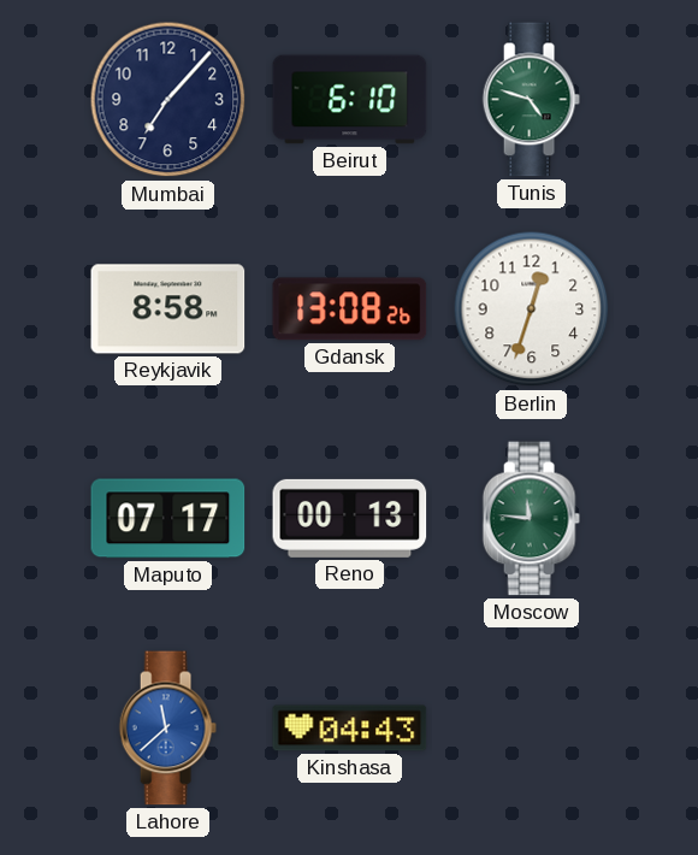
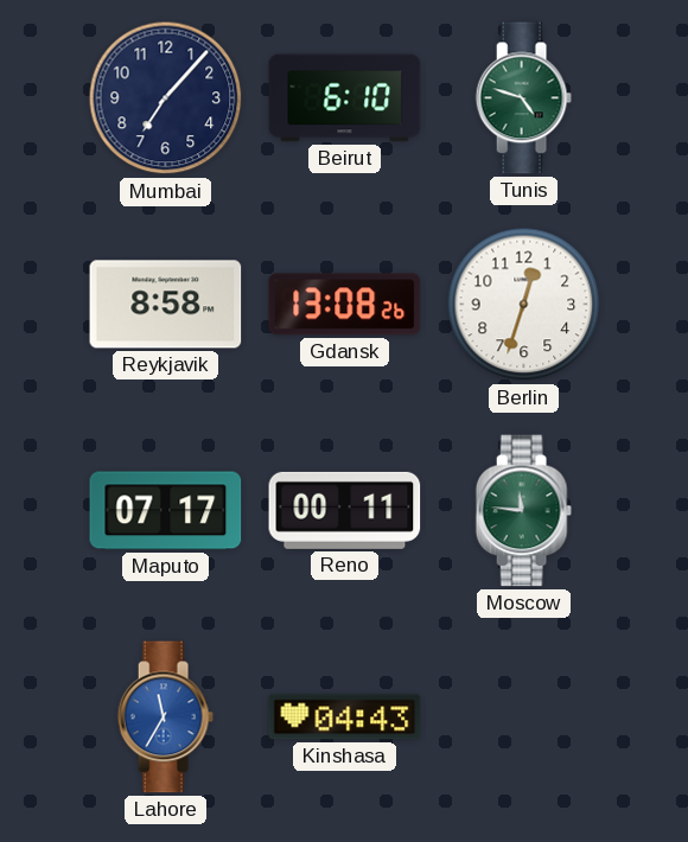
Reno: 00:13 -> 00:11 (345, 510)
Lahore: 11:38 -> 11:35 (165, 717)
